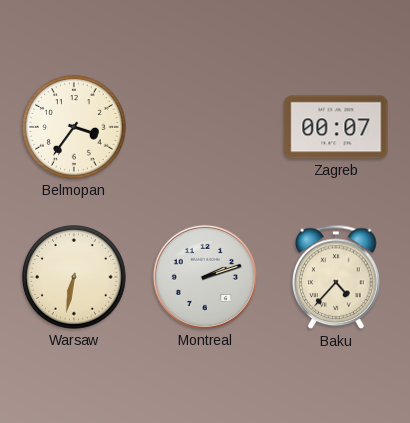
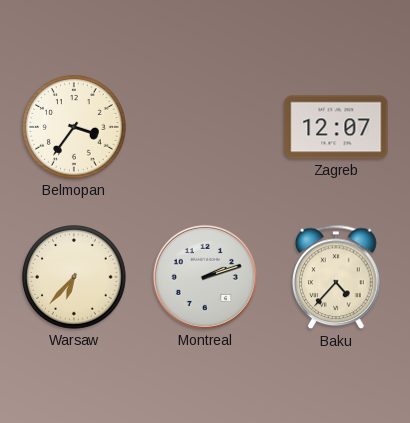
Zagreb: 00:07 -> 12:07 (336, 127)
Warsaw: 6:32 -> 6:37 (74, 277)
